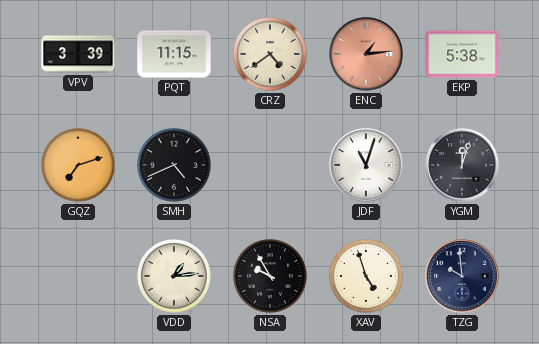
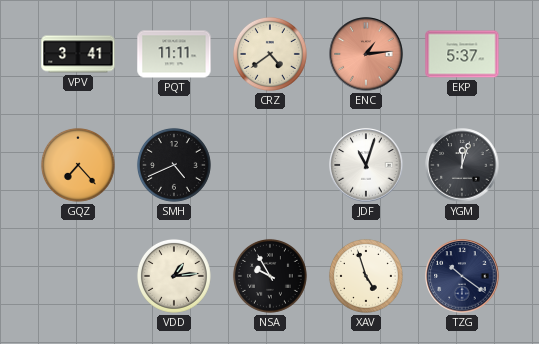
VPV: 3:39 -> 3:41 (78, 54)
PQT: 11:15 -> 11:11 (174, 54)
EKP: 5:38 -> 5:37 (462, 54)
GQZ: 7:12 -> 7:23 (78, 165)
TZG: 9:59 -> 10:21 (462, 276)
